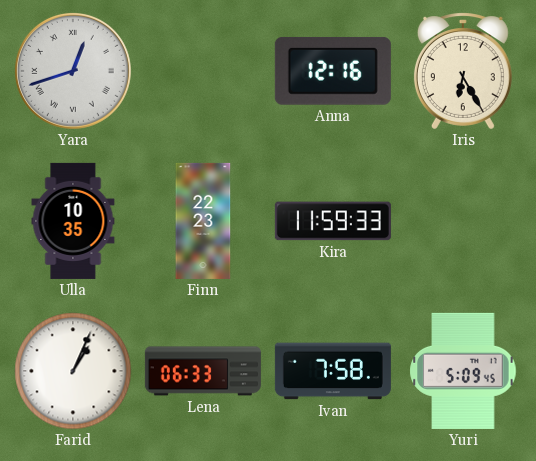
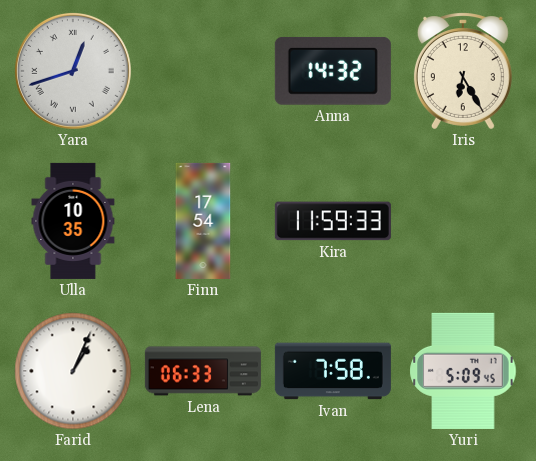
Anna: 12:16 -> 14:32 (333, 71)
Finn: 22:23 -> 17:54 (203, 221)
